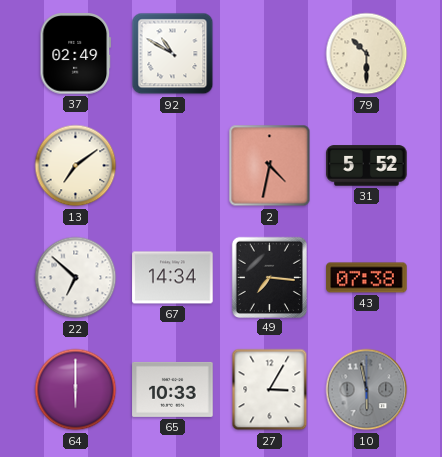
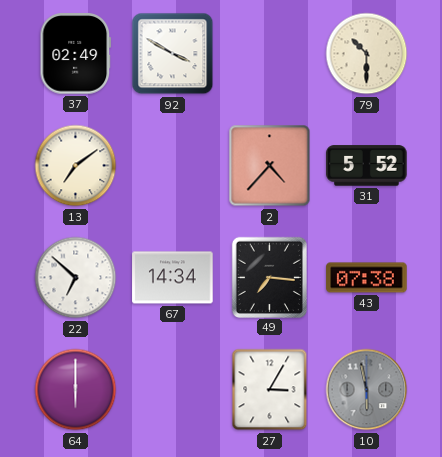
92: 10:50 -> 3:50 (173, 54)
2: 4:32 -> 4:37 (270, 166)
65: 10:33 -> none (173, 389)
